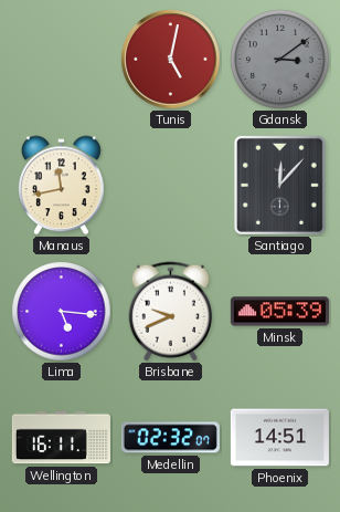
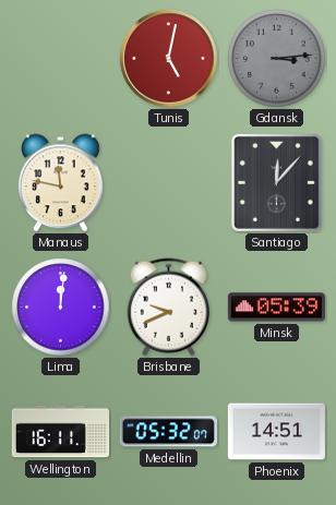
Gdansk: 3:09 -> 3:14 (277, 59)
Manaus: 11:43 -> 11:47 (61, 183)
Lima: 5:16 -> 12:01 (61, 308)
Medellin: 02:32 -> 05:32 (168, 432)
